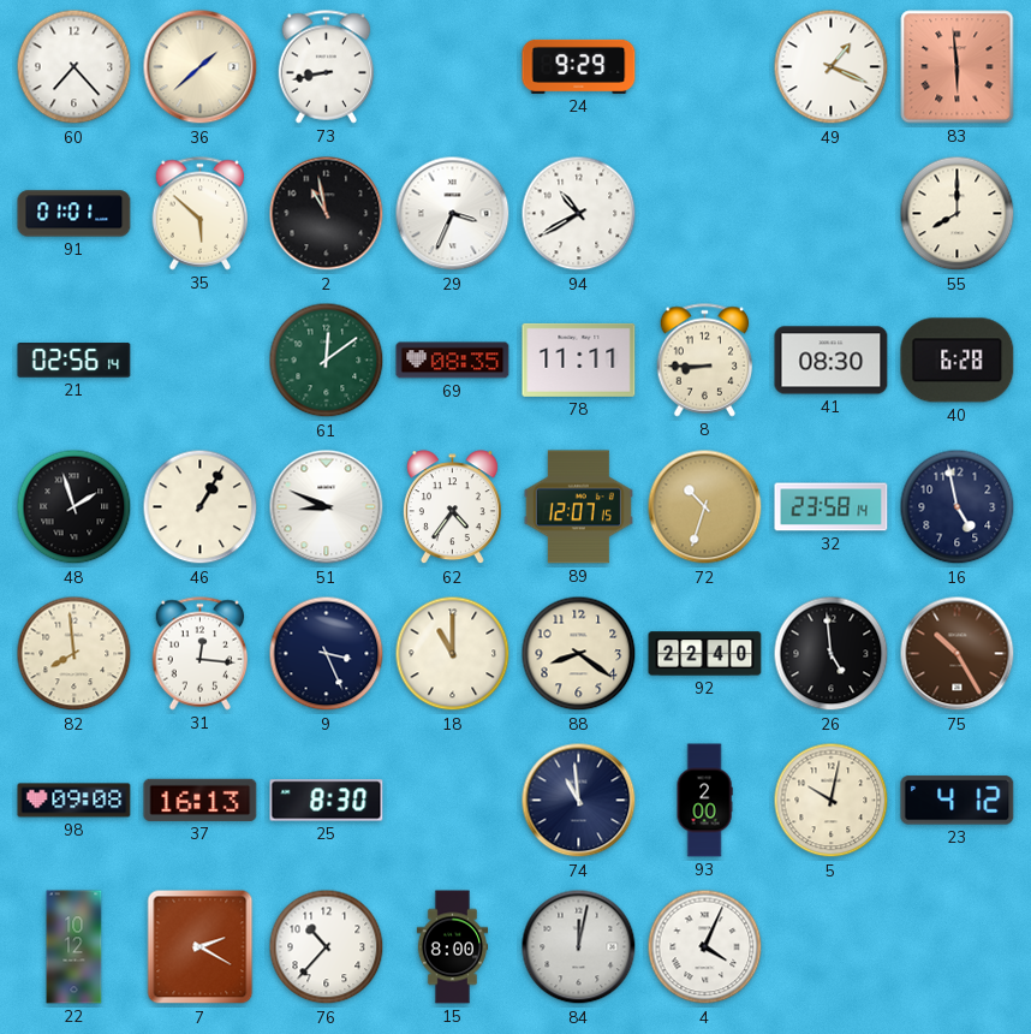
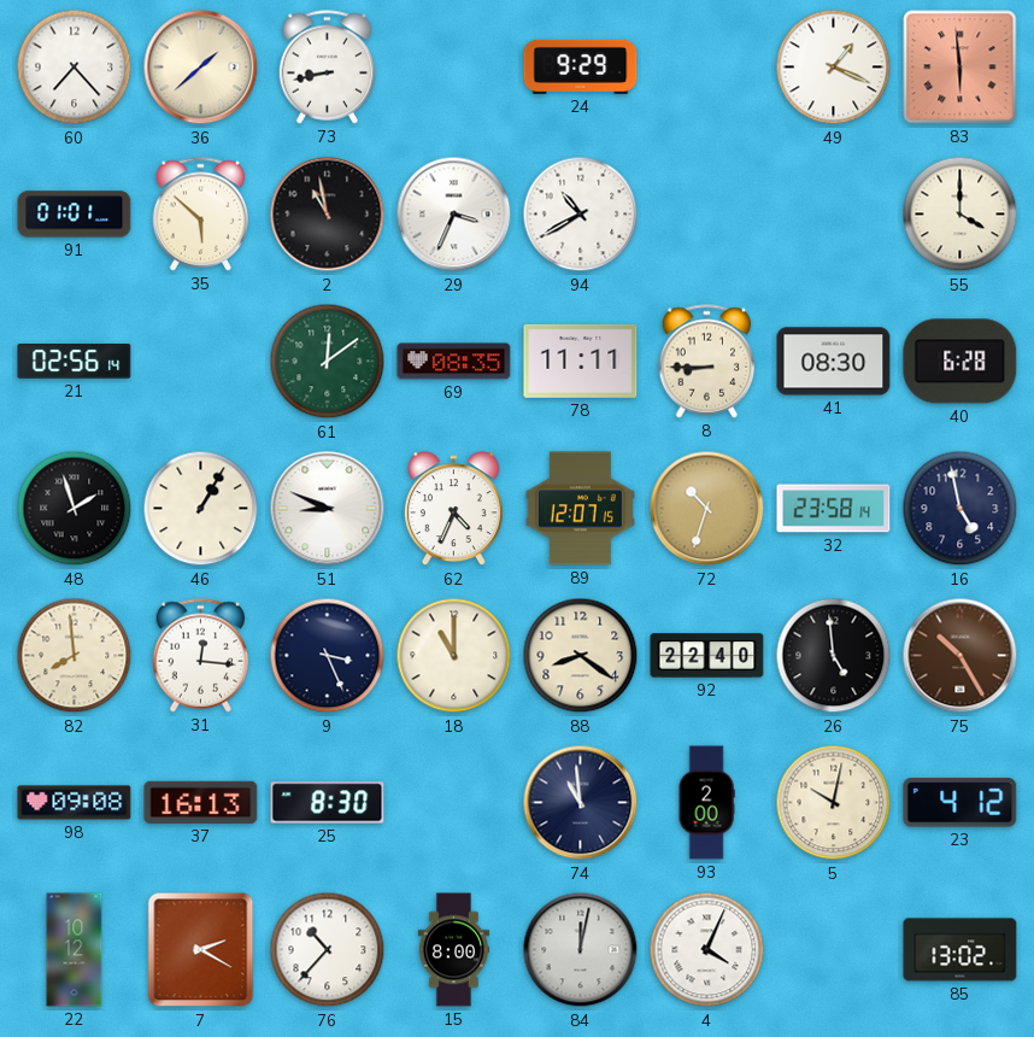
55: 8:00 -> 4:00 (960, 215)
62: 4:36 -> 4:34 (453, 509)
85: none -> 13:02 (960, 950)
